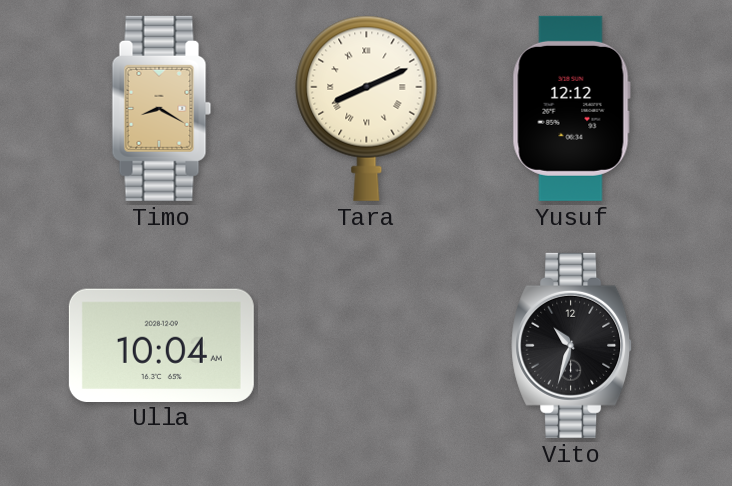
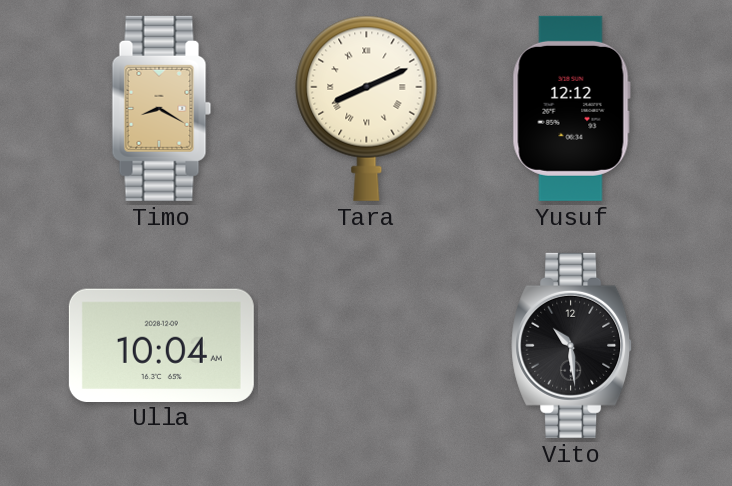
Vito: 10:33 -> 10:29 (572, 345)
